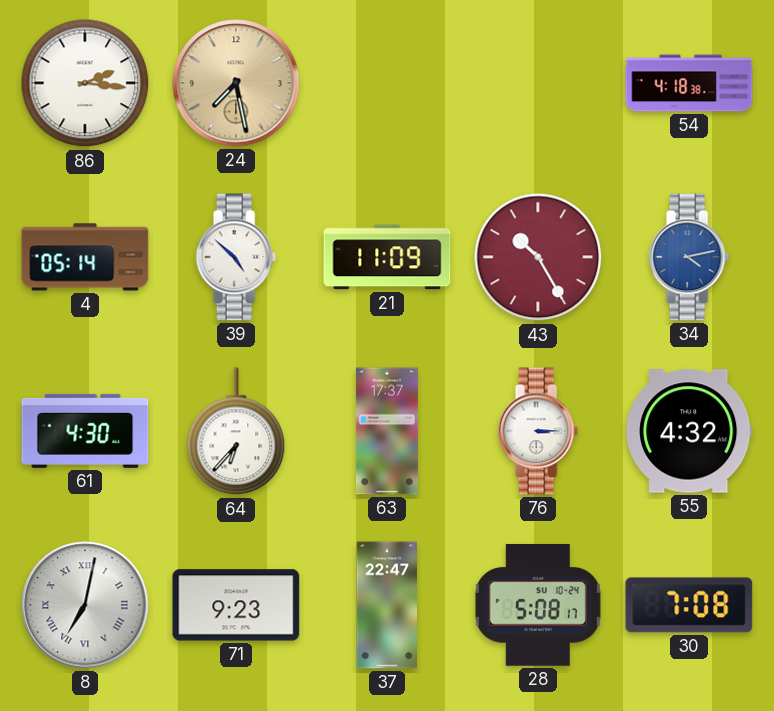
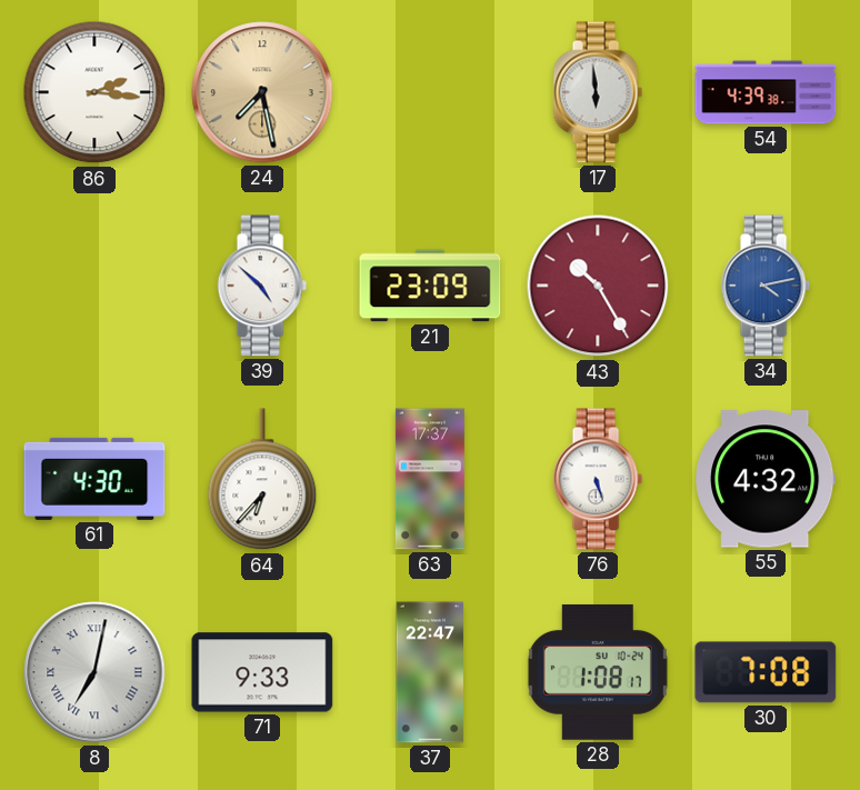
17: none -> 5:59 (598, 92)
54: 4:18 -> 4:39 (766, 92)
4: 05:14 -> none (85, 257)
21: 11:09 -> 23:09 (430, 286)
76: 3:15 -> 5:27 (598, 479)
71: 9:23 -> 9:33 (262, 672)
28: 5:08 -> 1:08 (598, 672)
